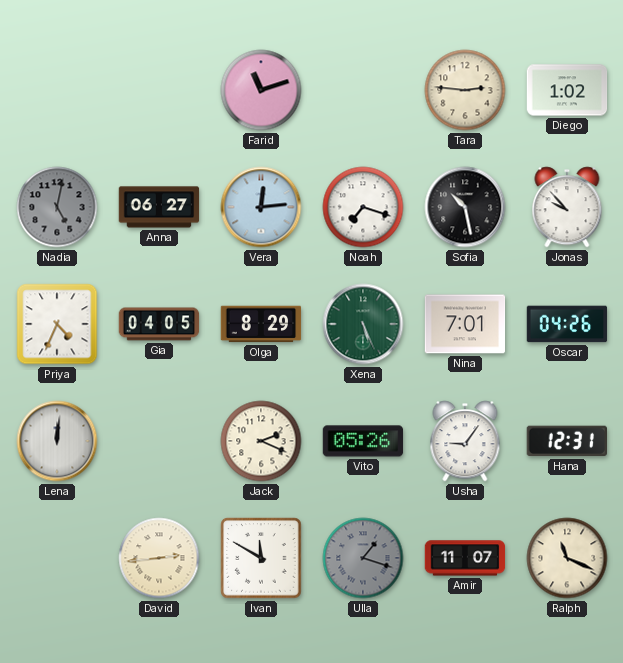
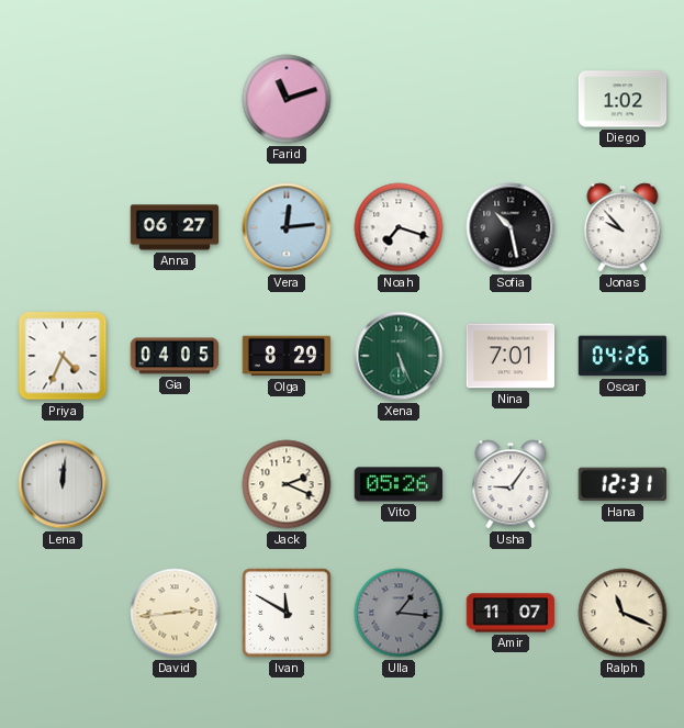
Tara: 2:46 -> none (465, 90)
Nadia: 5:02 -> none (57, 207)
Ulla: 1:18 -> 1:16 (399, 613)
